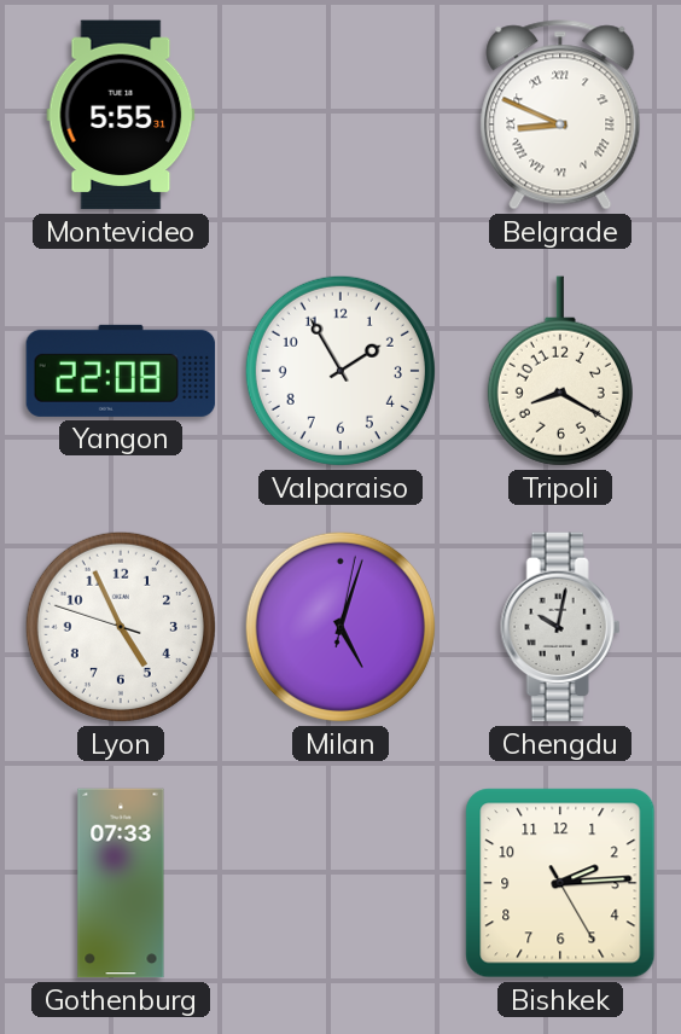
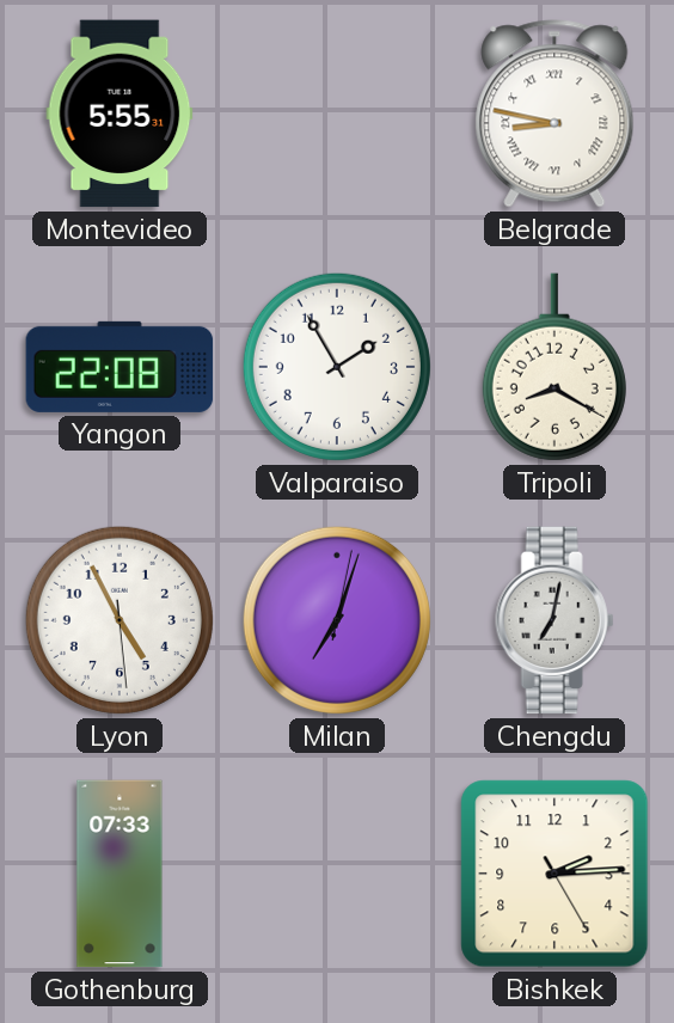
Belgrade: 8:49 -> 8:47 (554, 114)
Lyon: 4:55:48 -> 4:55:29 (120, 620)
Milan: 5:03 -> 7:03 (337, 620)
Chengdu: 10:02 -> 7:02 (554, 620)
